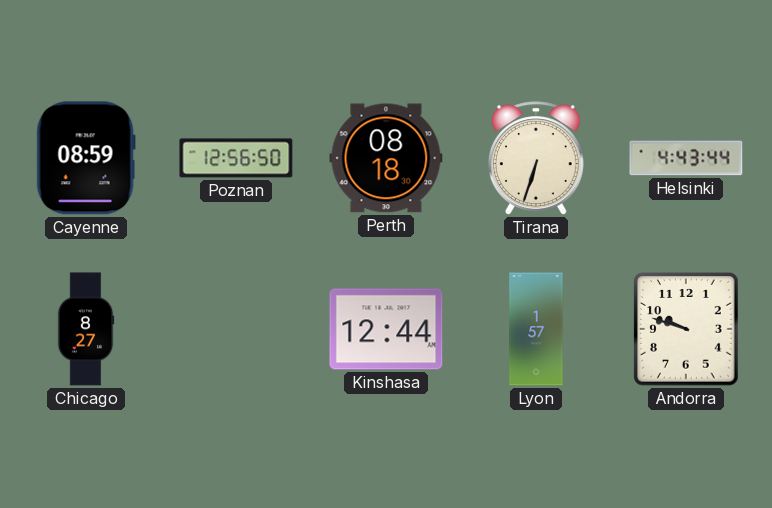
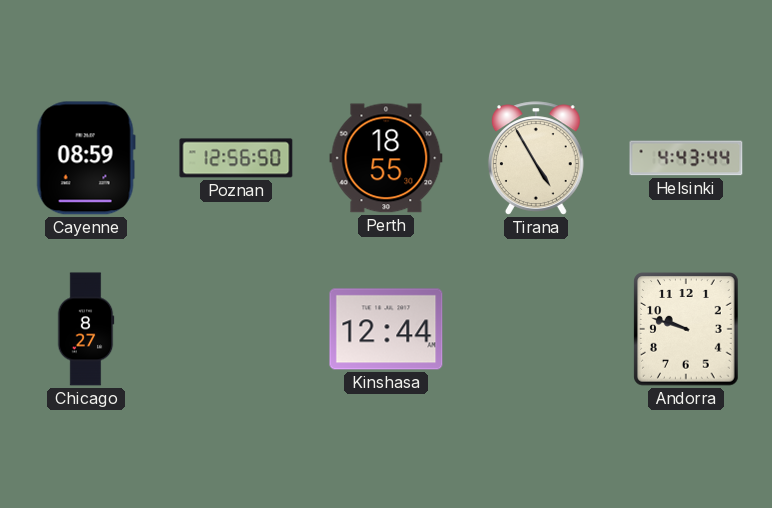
Perth: 08:18 -> 18:55 (386, 158)
Tirana: 6:33 -> 4:55 (536, 158)
Lyon: 1:57 -> none (536, 329)
